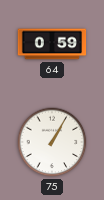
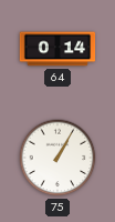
64: 0:59 -> 0:14 (57, 49)
